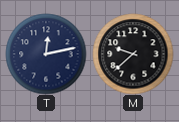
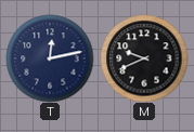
M: 9:38 -> 9:41 (144, 58)
